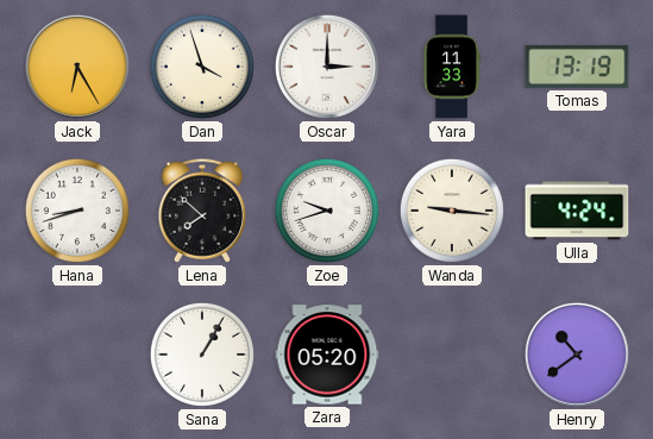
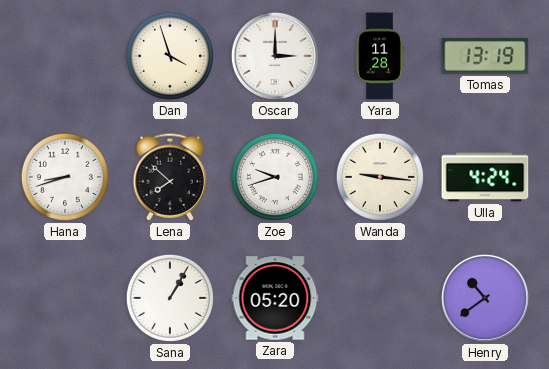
Jack: 6:25 -> none (77, 67)
Yara: 11:33 -> 11:28 (380, 56)
